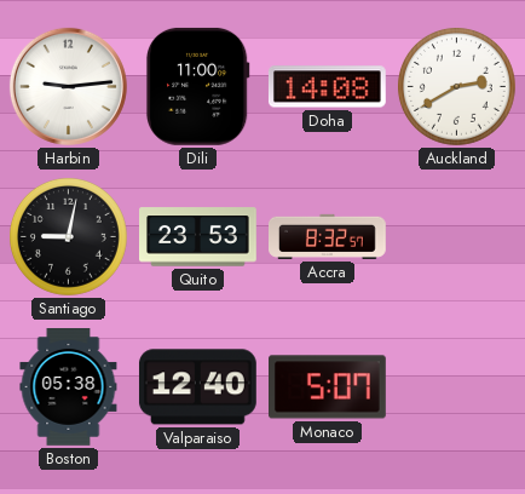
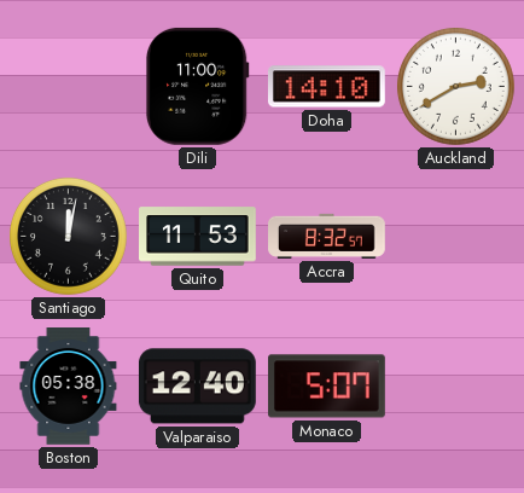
Harbin: 9:14 -> none (68, 86)
Doha: 14:08 -> 14:10 (326, 87)
Santiago: 9:02 -> 12:02 (68, 236)
Quito: 23:53 -> 11:53 (198, 237)
